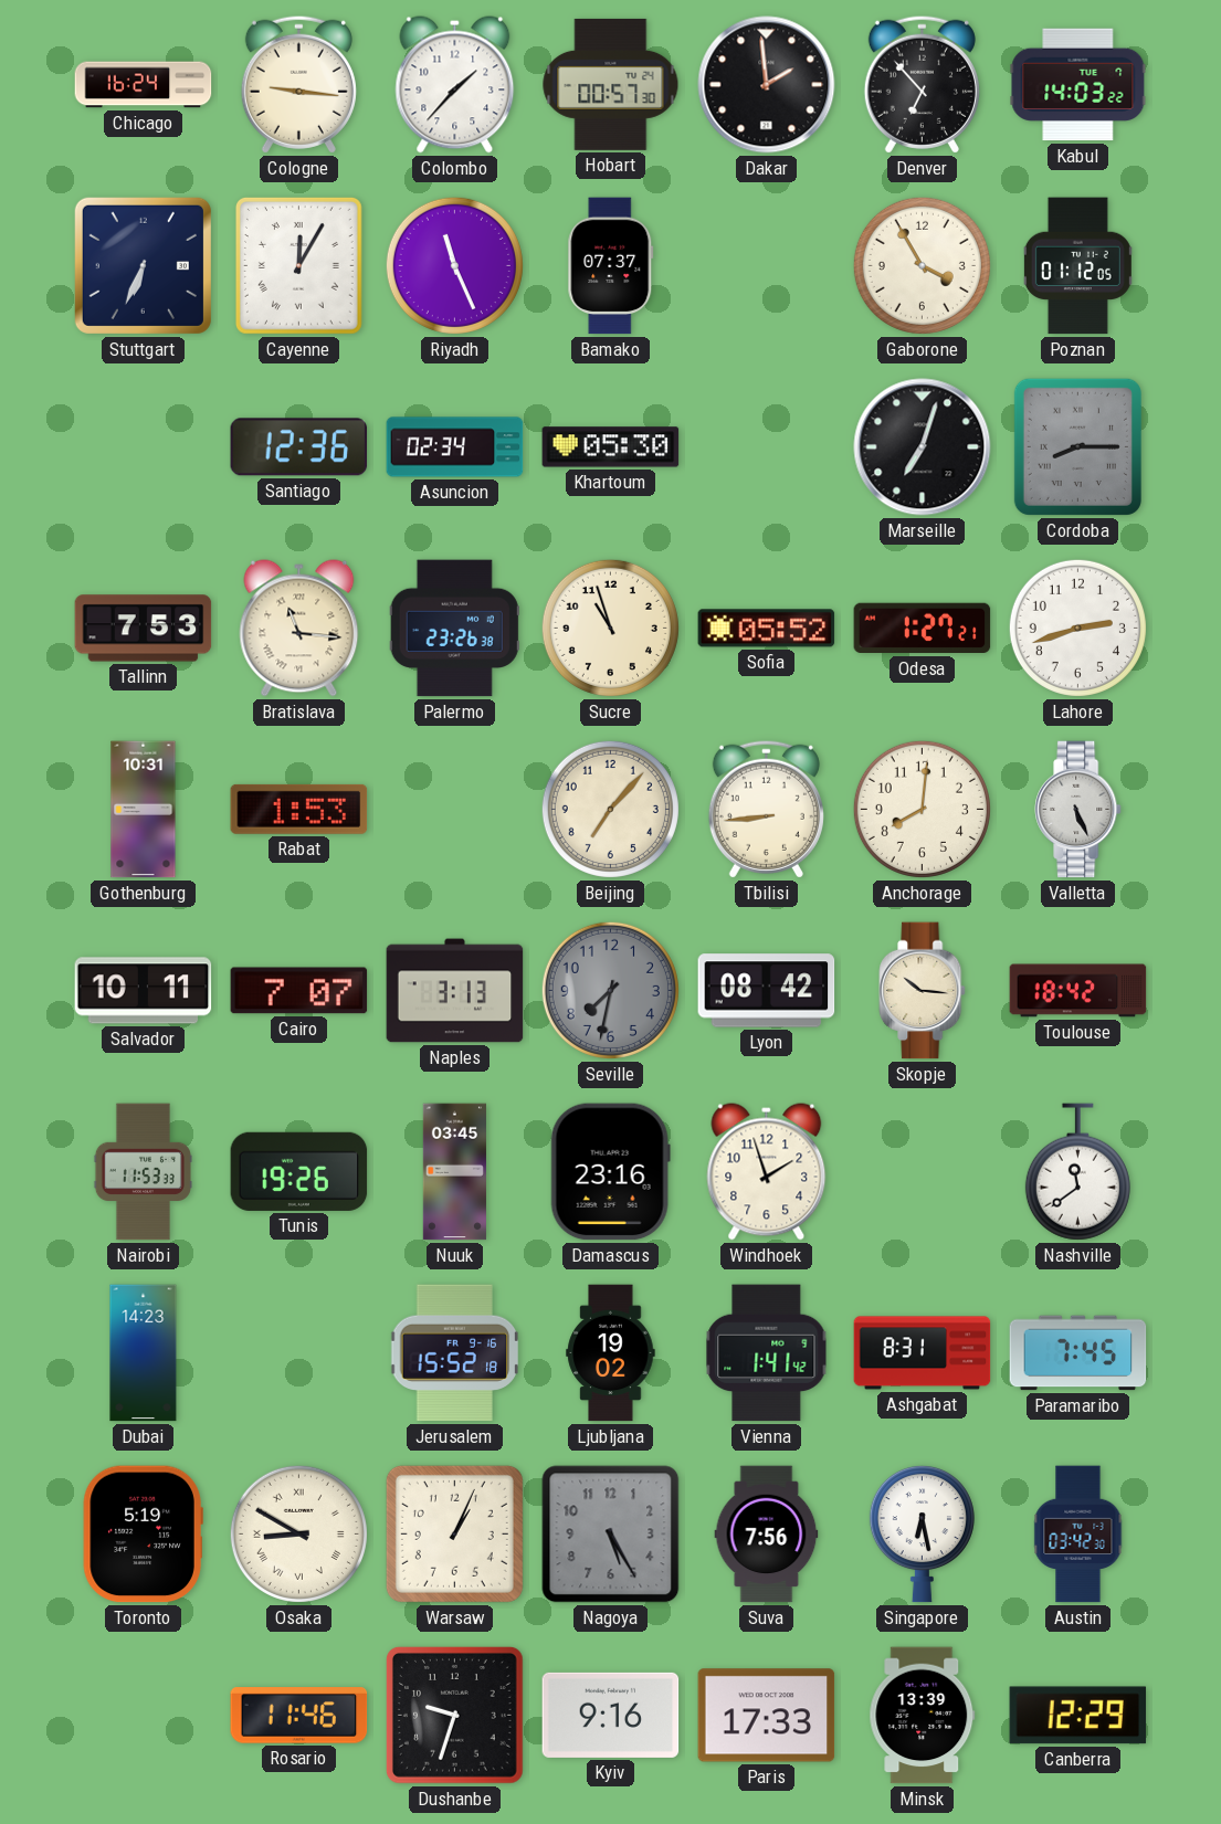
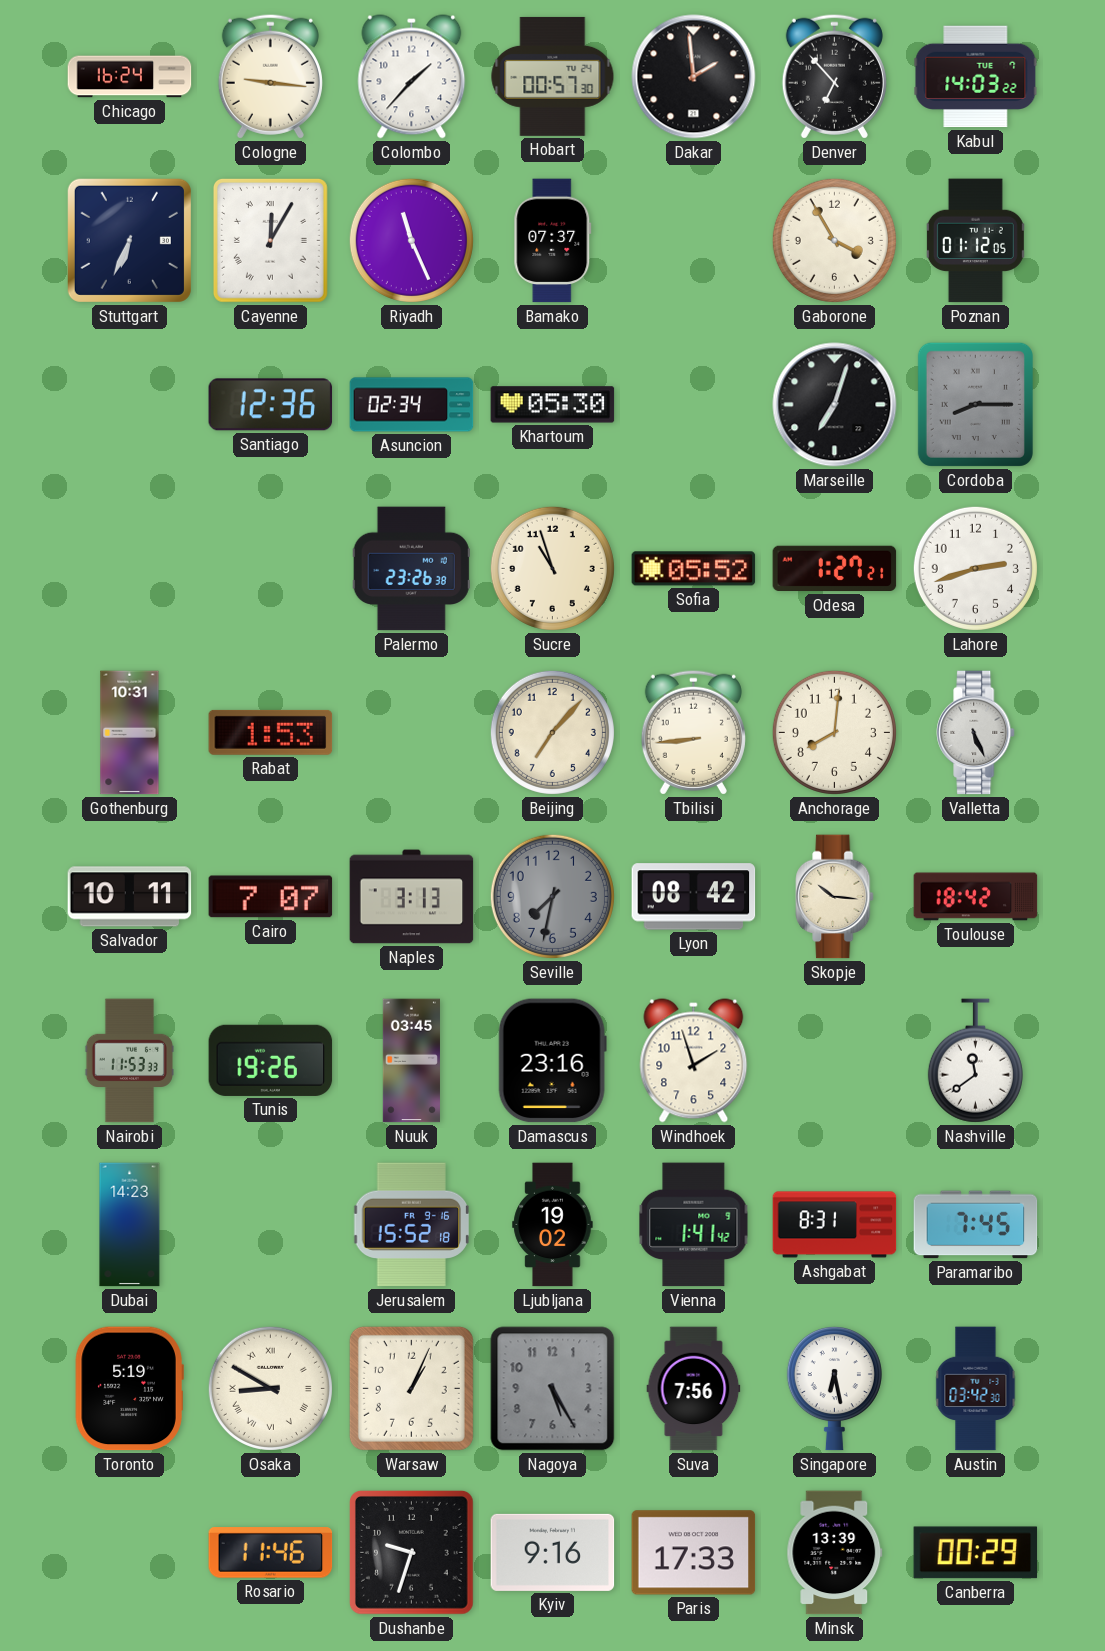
Tallinn: 7:53 -> none (144, 629)
Bratislava: 11:16 -> none (299, 629)
Canberra: 12:29 -> 00:29 (976, 1553)
